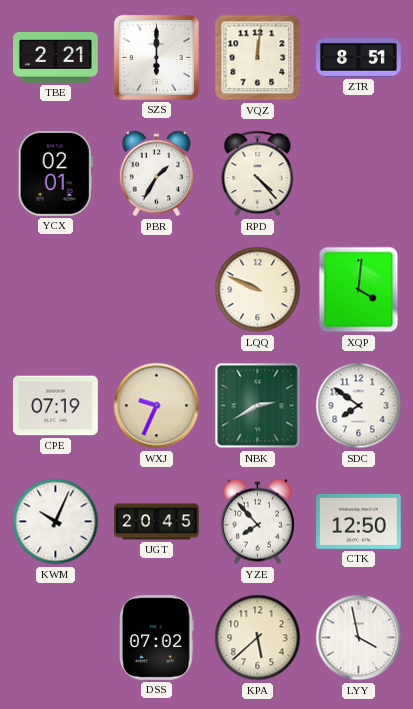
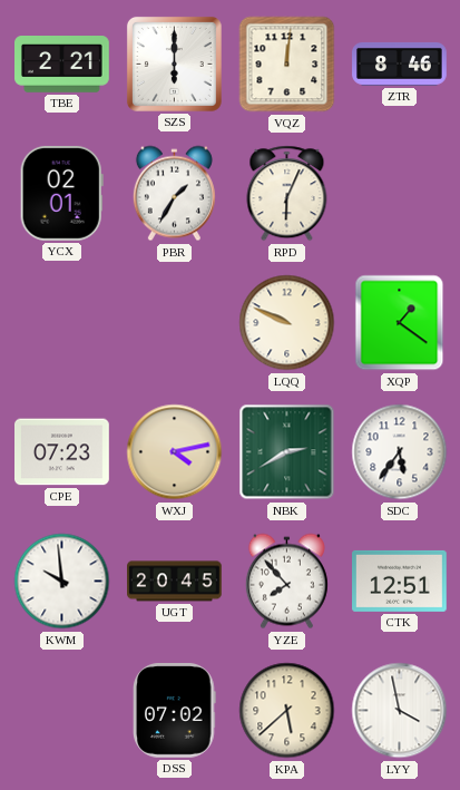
ZTR: 8:51 -> 8:46 (400, 64)
RPD: 4:23 -> 6:04 (287, 194)
XQP: 4:01 -> 1:21 (400, 323)
CPE: 07:19 -> 07:23 (62, 452)
WXJ: 9:34 -> 4:13 (175, 452)
SDC: 7:51 -> 5:36 (400, 452)
KWM: 10:04 -> 9:59 (62, 582)
CTK: 12:50 -> 12:51 (400, 581)
